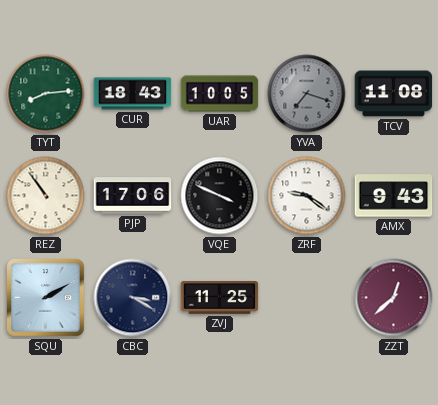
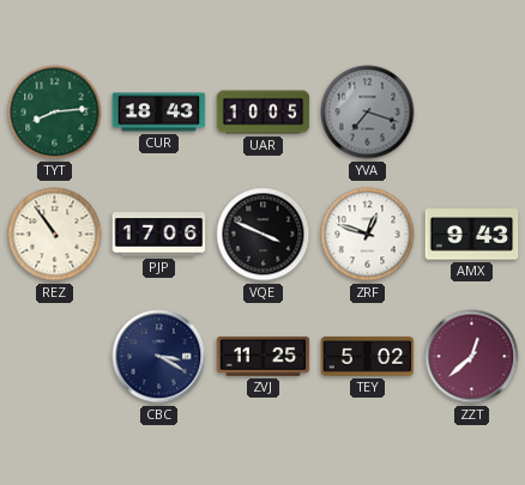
TCV: 11:08 -> none (394, 94)
ZRF: 9:21 -> 12:48 (368, 235)
SQU: 2:10 -> none (46, 298)
TEY: none -> 5:02 (368, 357)
